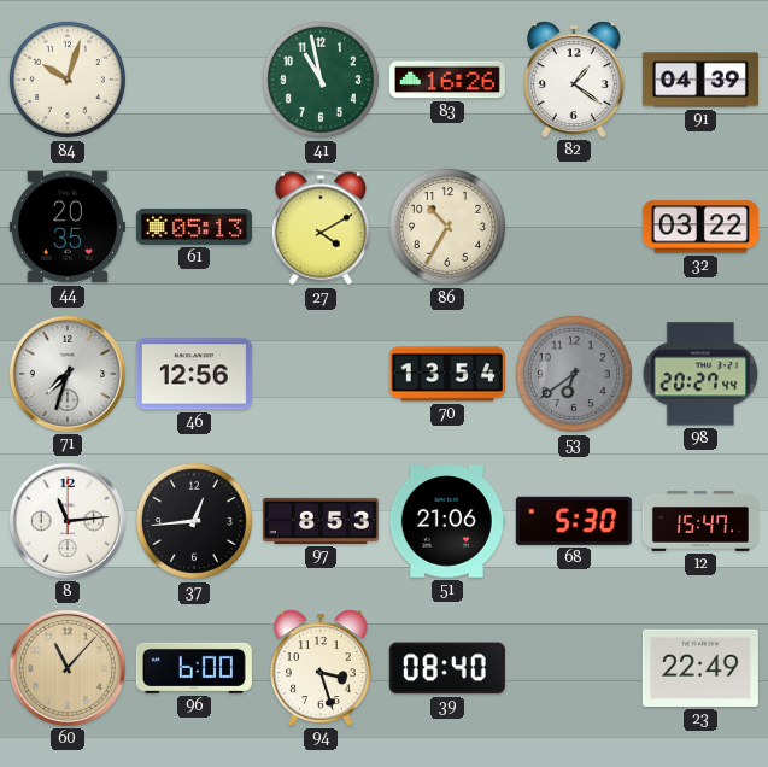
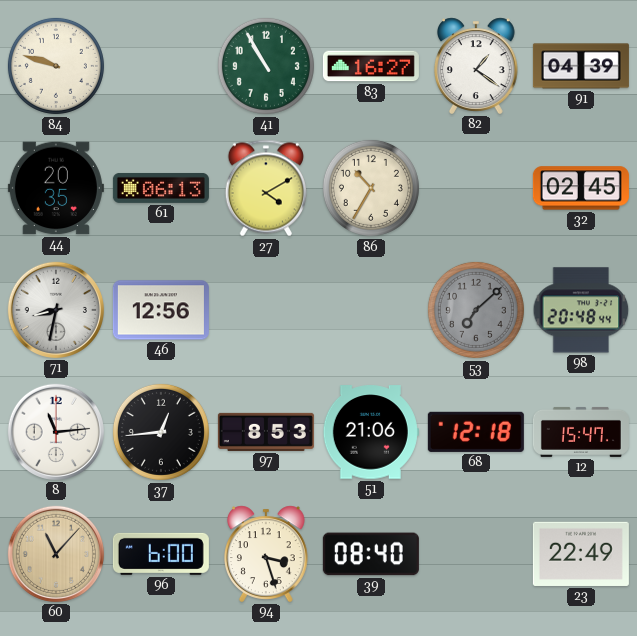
84: 10:03 -> 9:48 (56, 66)
41: 10:58 -> 10:55 (266, 66)
83: 16:26 -> 16:27 (371, 66)
61: 05:13 -> 06:13 (161, 188)
32: 03:22 -> 02:45 (581, 188)
71: 7:33 -> 8:32 (56, 310)
70: 13:54 -> none (447, 374)
53: 6:39 -> 7:08 (476, 310)
98: 20:27 -> 20:48 (581, 310)
68: 5:30 -> 12:18 (476, 432)
